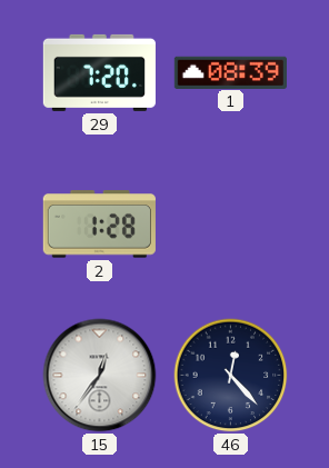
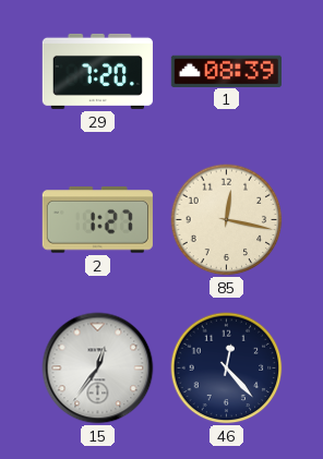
2: 1:28 -> 1:27 (97, 220)
85: none -> 12:17 (227, 220)
